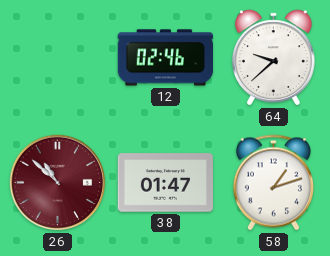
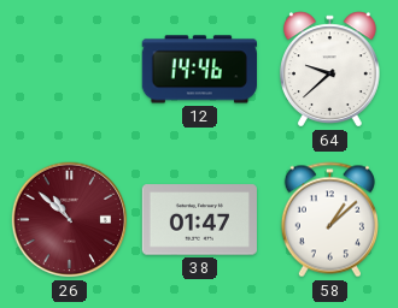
12: 02:46 -> 14:46 (199, 70)
58: 1:12 -> 1:08 (329, 220)
